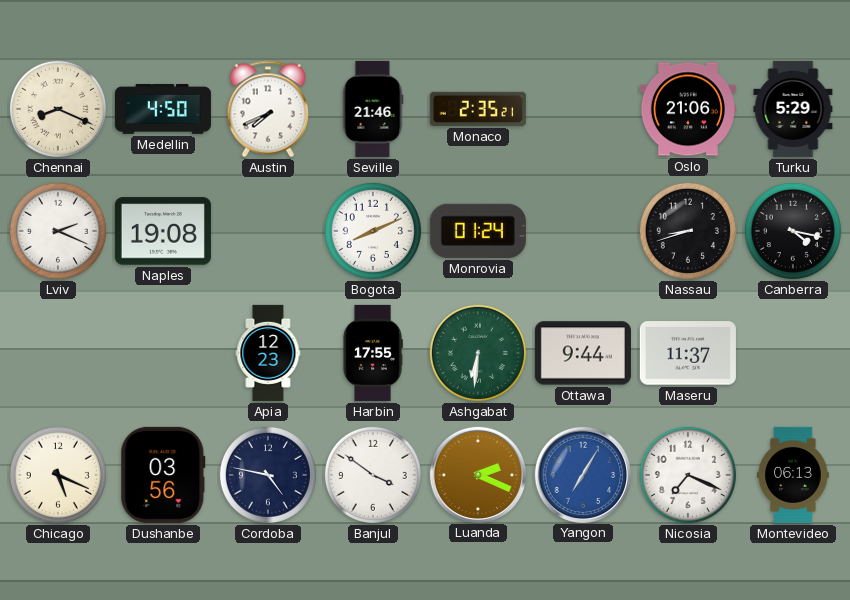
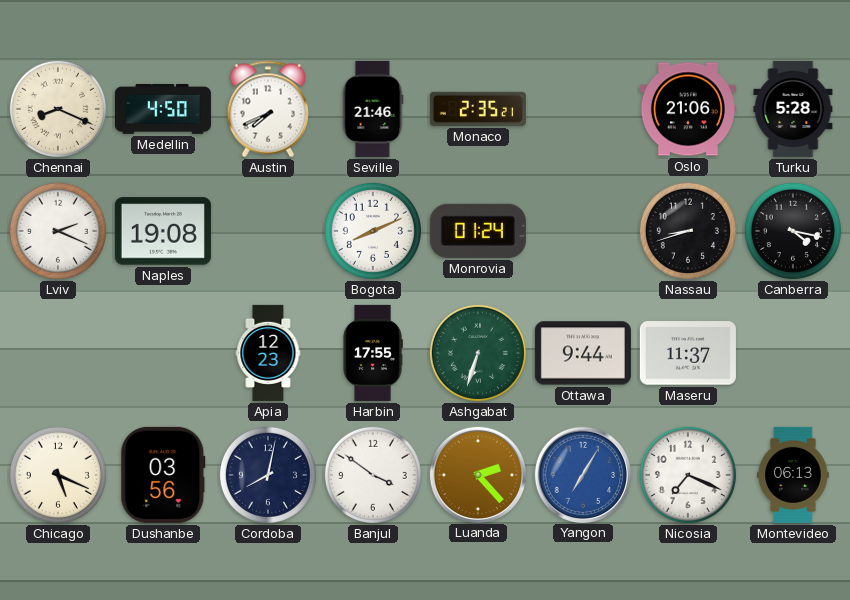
Turku: 5:29 -> 5:28 (793, 109)
Ashgabat: 6:31 -> 6:33 (478, 353)
Cordoba: 4:47 -> 8:02 (268, 475)
Luanda: 2:19 -> 2:23 (477, 474)
